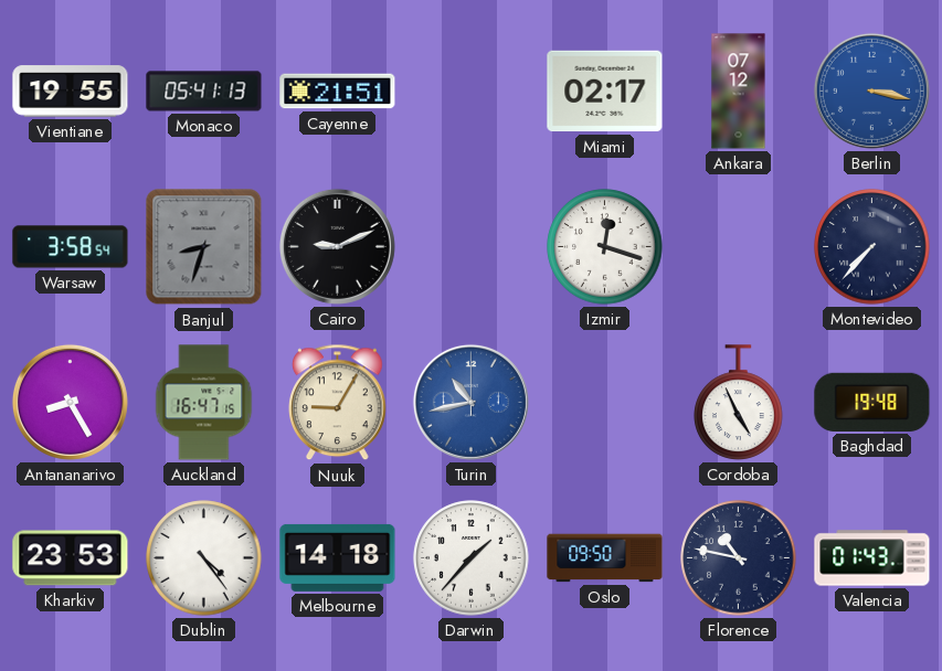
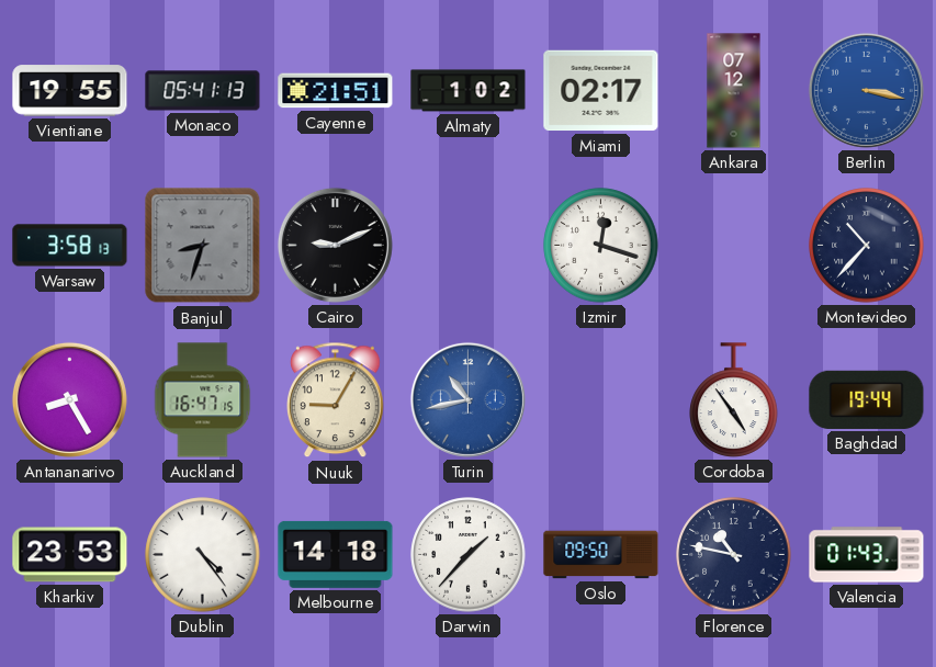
Almaty: none -> 1:02 (469, 91)
Warsaw: 3:58:54 -> 3:58:13 (70, 246)
Montevideo: 7:37 -> 10:37 (867, 246)
Cordoba: 4:56 -> 4:54 (734, 400)
Baghdad: 19:48 -> 19:44 (867, 399)
